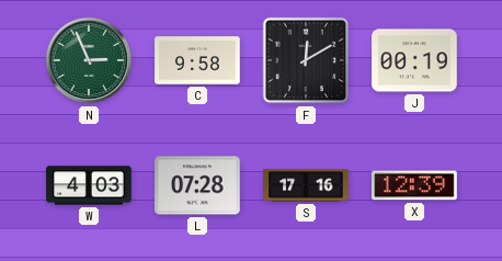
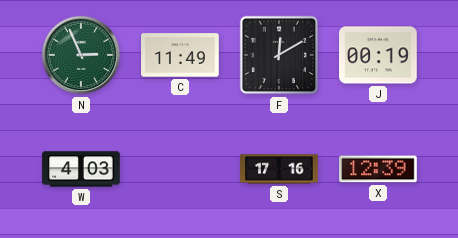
C: 9:58 -> 11:49 (180, 55)
L: 07:28 -> none (197, 185)
